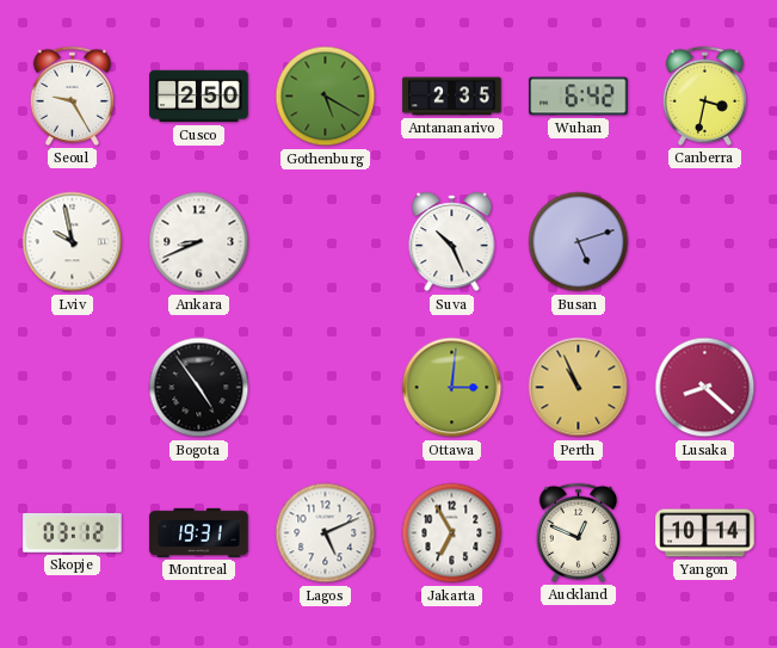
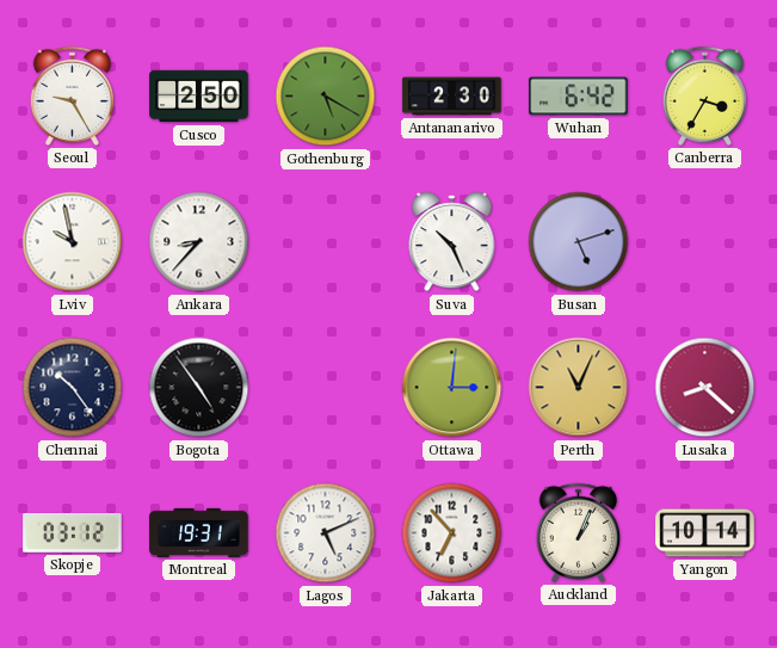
Antananarivo: 2:35 -> 2:30 (452, 97)
Canberra: 3:32 -> 3:35 (704, 95)
Ankara: 8:41 -> 8:37 (199, 242)
Chennai: none -> 10:24 (73, 388)
Perth: 10:56 -> 11:04 (579, 388)
Jakarta: 6:55 -> 6:53 (452, 533)
Auckland: 12:49 -> 1:04 (578, 532)
